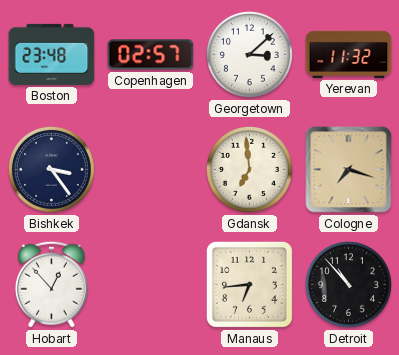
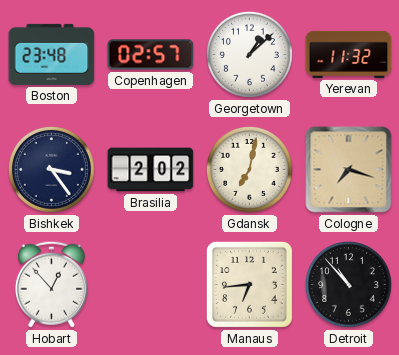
Georgetown: 3:08 -> 1:08 (249, 54)
Brasilia: none -> 2:02 (151, 170)
Gdansk: 6:59 -> 7:02 (249, 169)
